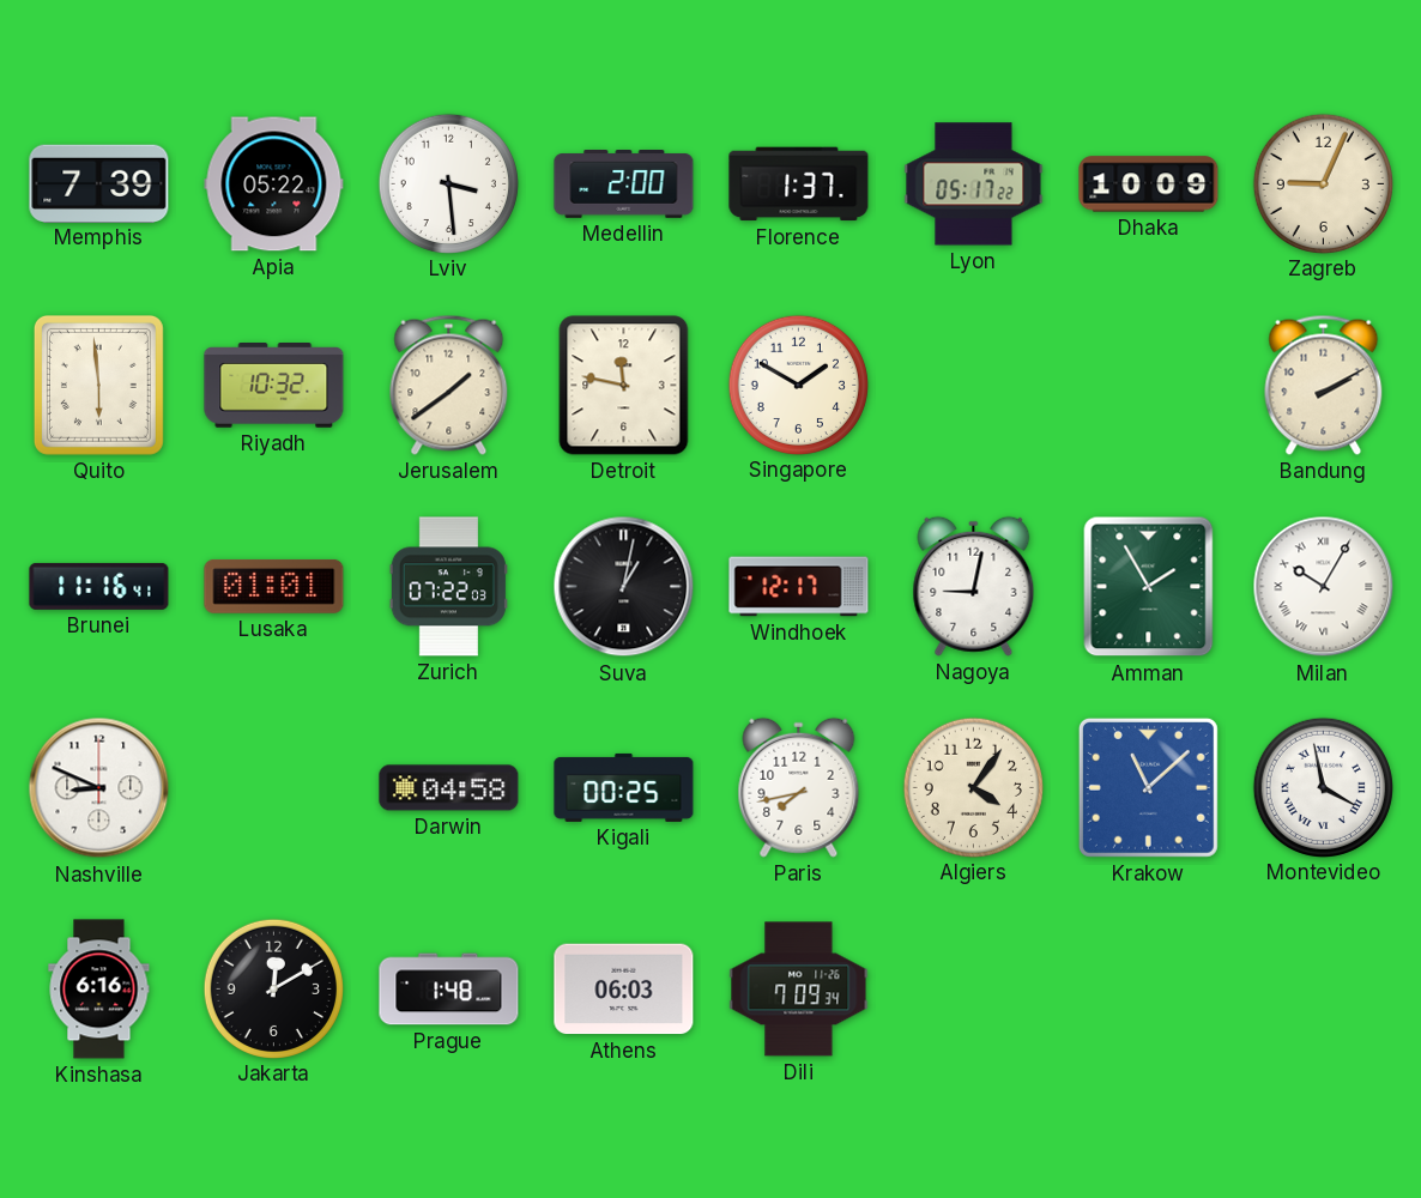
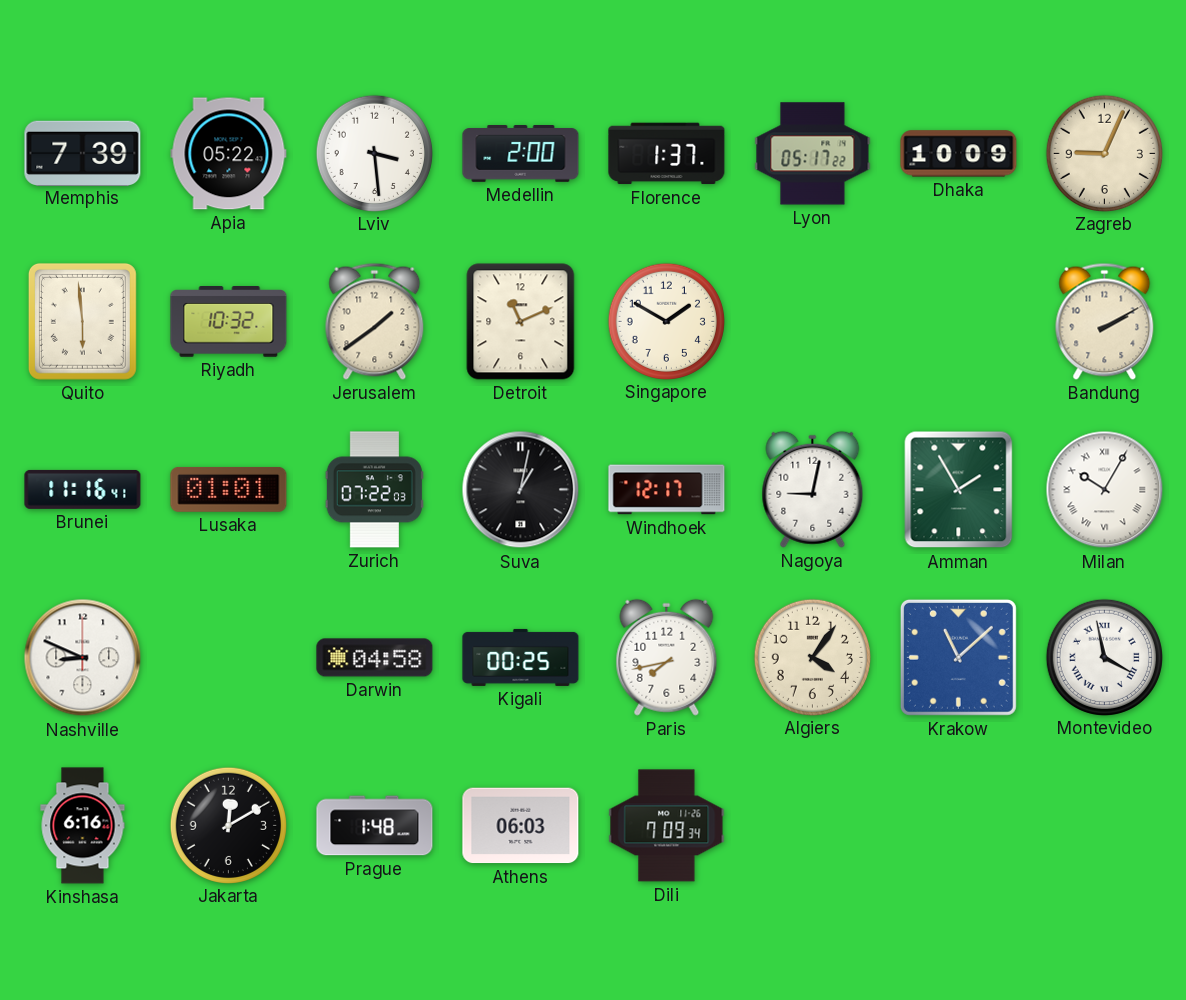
Detroit: 11:47 -> 11:11 (521, 322)
